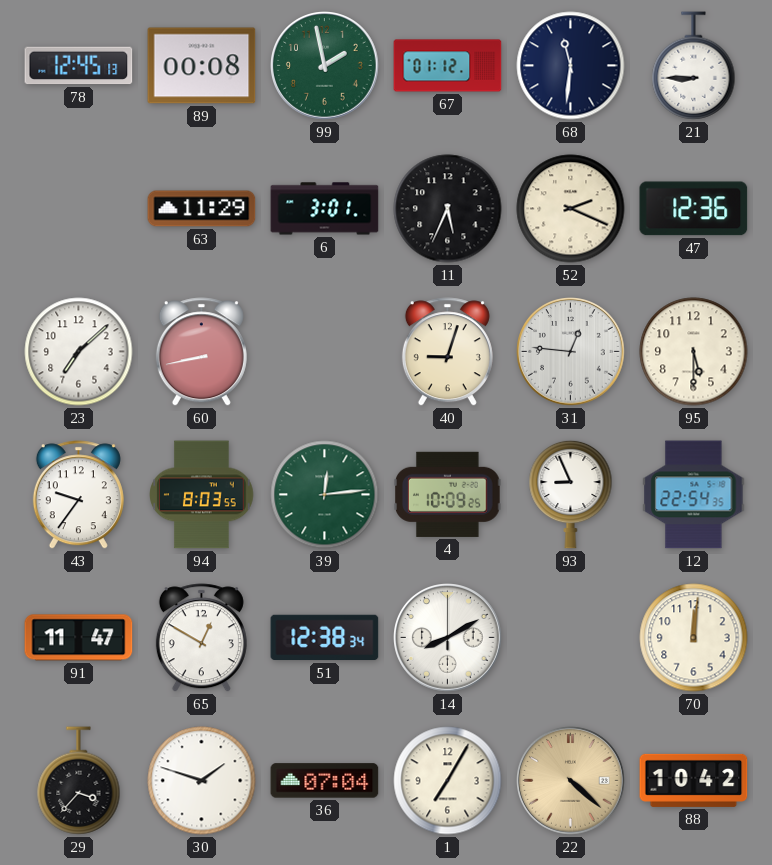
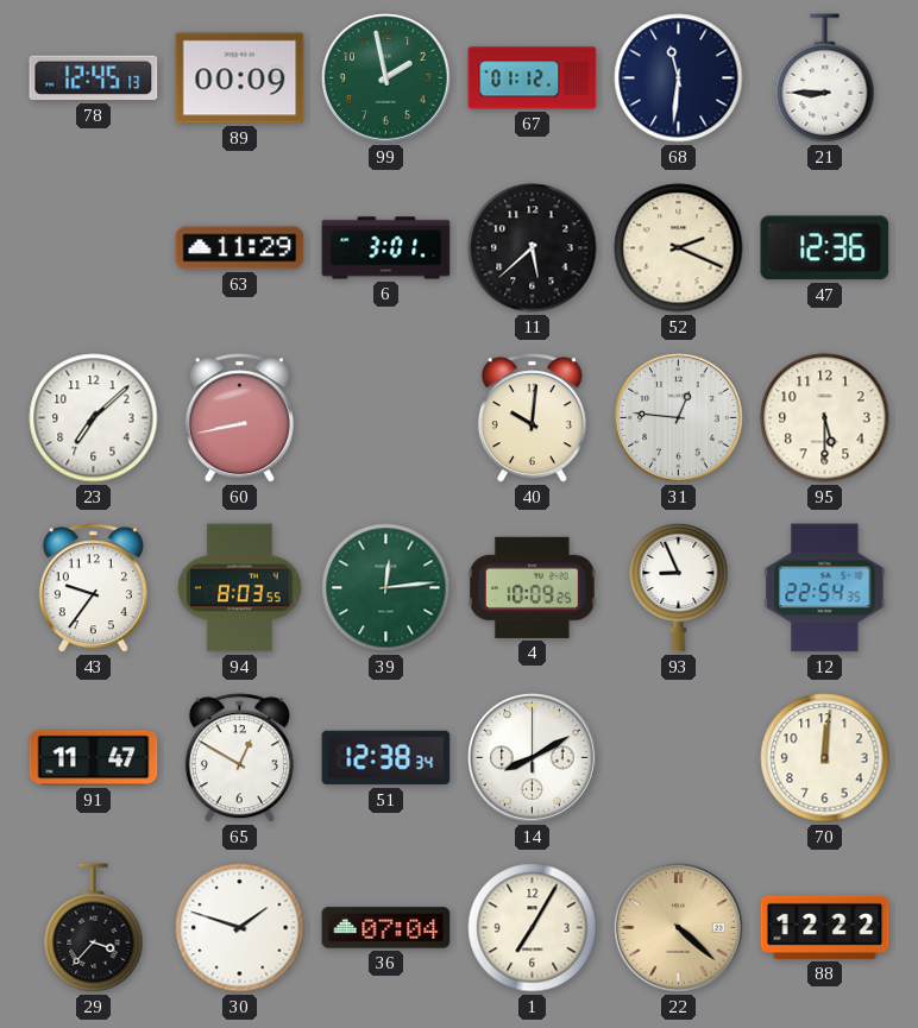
89: 00:08 -> 00:09 (240, 78)
11: 5:34 -> 5:38 (533, 248)
40: 9:03 -> 10:01 (532, 418)
88: 10:42 -> 12:22 (825, 927)
